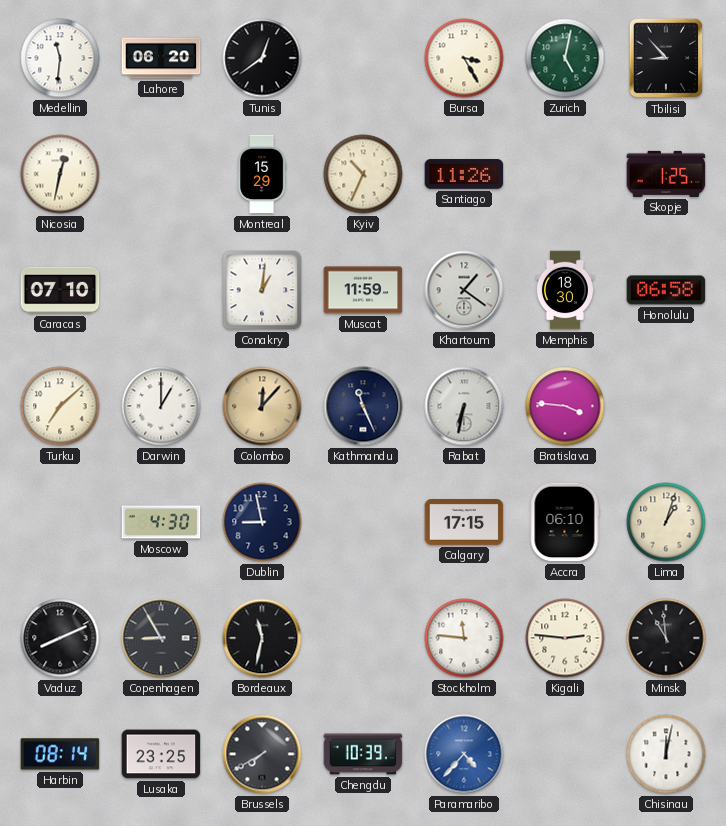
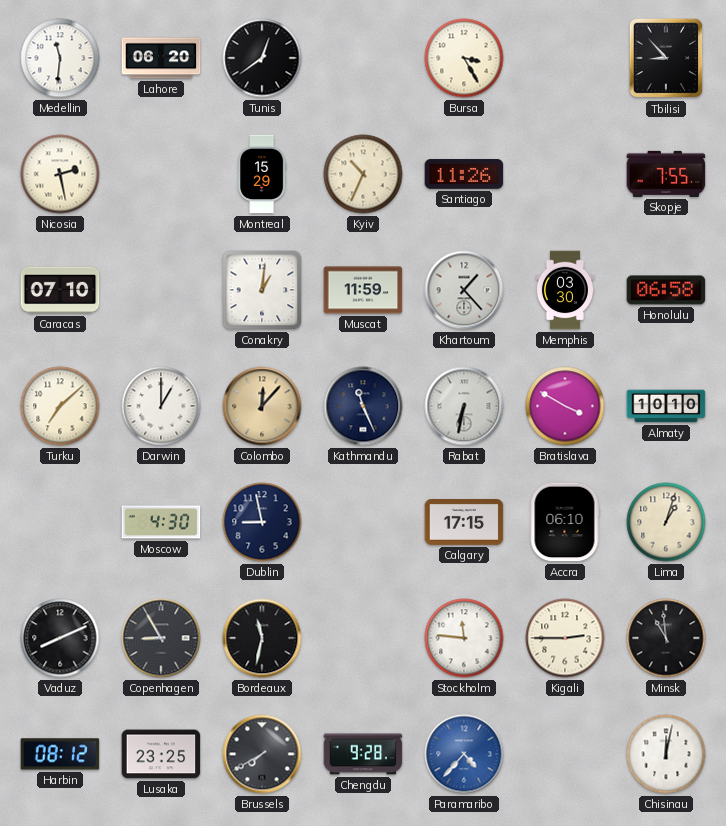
Zurich: 5:02 -> none (565, 58)
Nicosia: 12:32 -> 2:28 (60, 174)
Skopje: 1:25 -> 7:55 (666, 174)
Khartoum: 1:21 -> 1:23 (464, 290)
Memphis: 18:30 -> 03:30 (565, 290)
Bratislava: 3:46 -> 3:50 (565, 406)
Almaty: none -> 10:10 (666, 406)
Kigali: 2:46 -> 2:45 (565, 638)
Harbin: 08:14 -> 08:12 (60, 754)
Chengdu: 10:39 -> 9:28 (363, 754)
